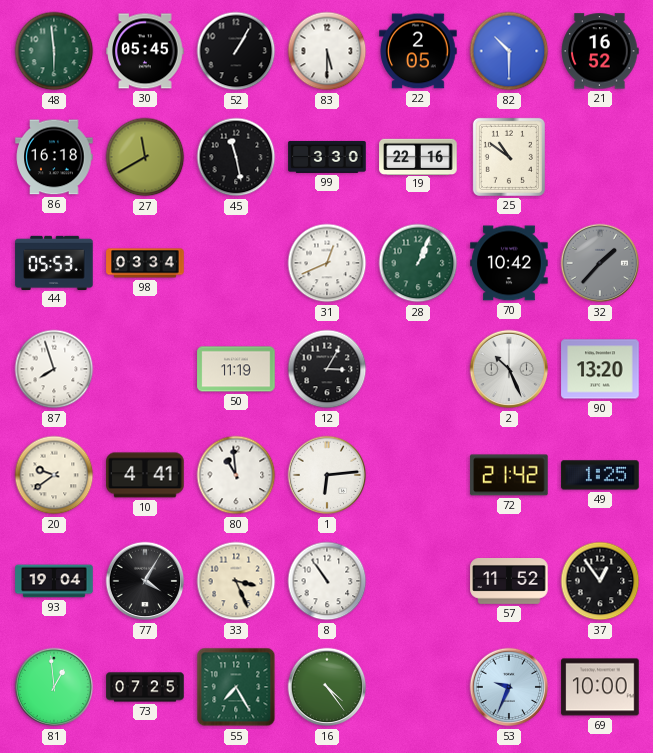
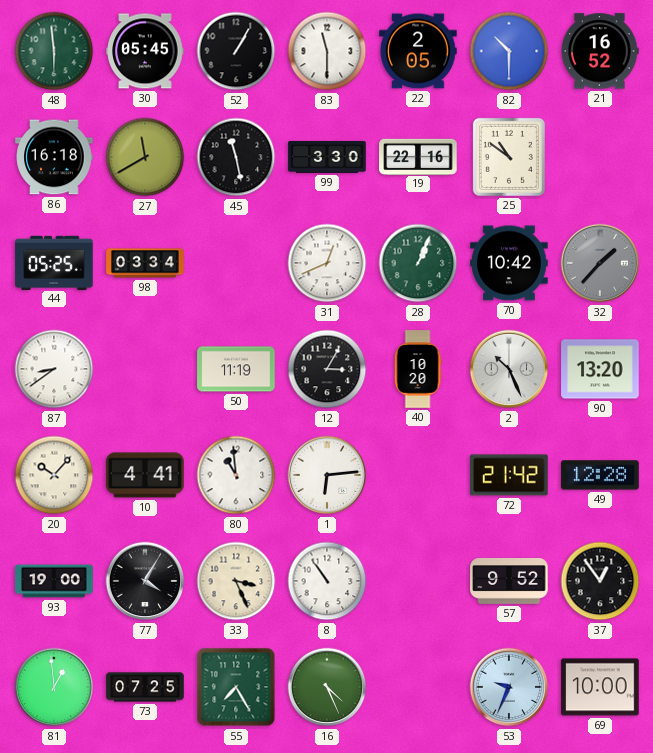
83: 5:30 -> 11:30 (327, 51)
44: 05:53 -> 05:25 (54, 262)
87: 7:57 -> 8:39 (54, 369)
40: none -> 10:20 (418, 369)
20: 9:39 -> 10:07 (54, 475)
49: 1:25 -> 12:28 (600, 475)
93: 19:04 -> 19:00 (54, 581)
57: 11:52 -> 9:52 (509, 582)
16: 4:24 -> 4:26 (327, 687)
